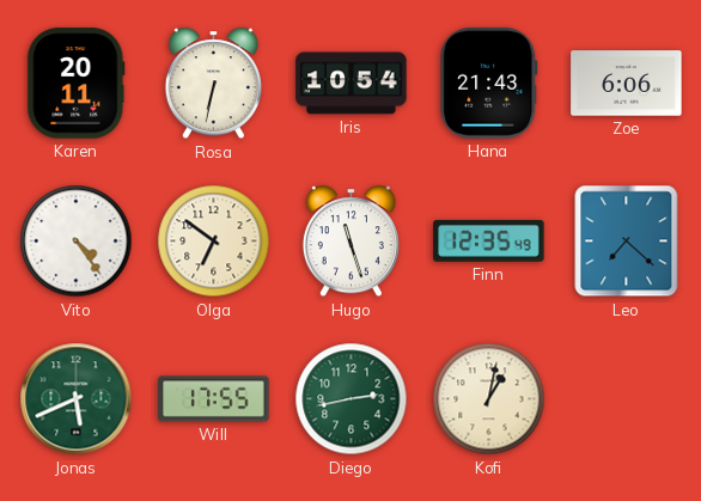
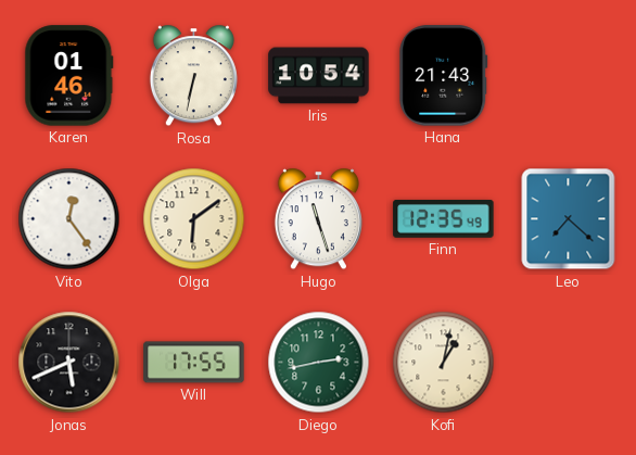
Karen: 20:11 -> 01:46 (69, 76)
Zoe: 6:06 -> none (627, 84)
Vito: 4:24 -> 12:24 (69, 219)
Olga: 6:51 -> 6:09 (194, 219)
Jonas dial: green -> black (69, 363)
